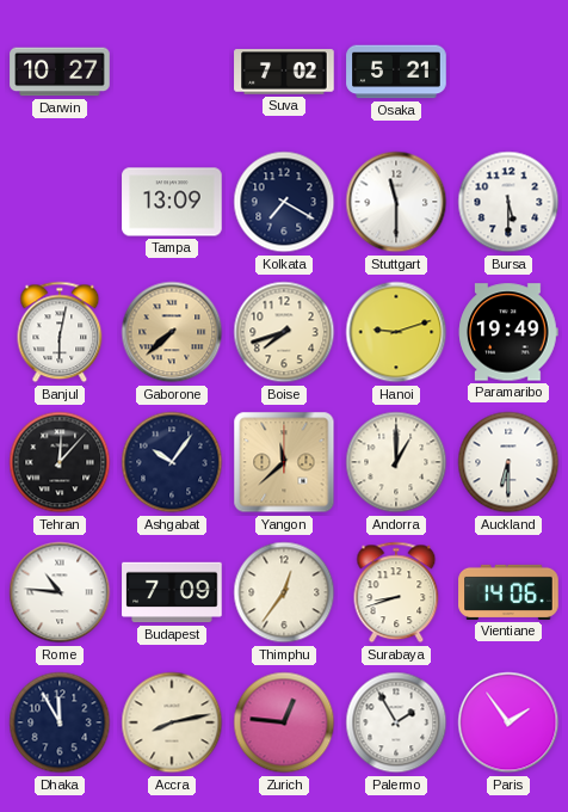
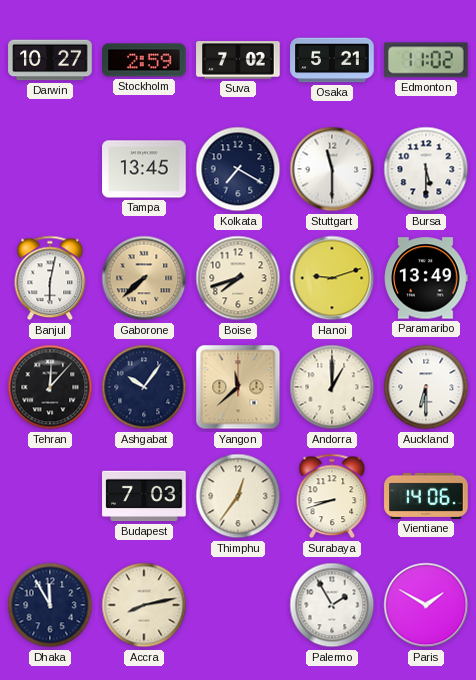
Stockholm: none -> 2:59 (144, 60)
Edmonton: none -> 11:02 (427, 60)
Tampa: 13:09 -> 13:45 (144, 169)
Paramaribo: 19:49 -> 13:49 (426, 278)
Rome: 10:46 -> none (60, 592)
Budapest: 7:09 -> 7:03 (144, 496)
Zurich: 12:46 -> none (284, 722)
Paris: 1:54 -> 1:50 (426, 605)
